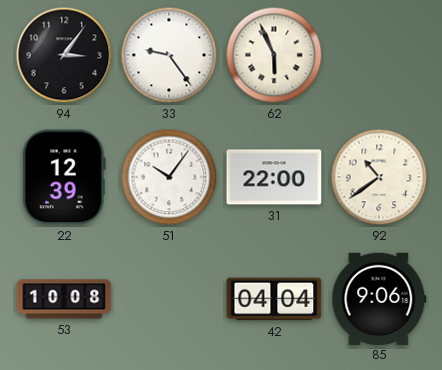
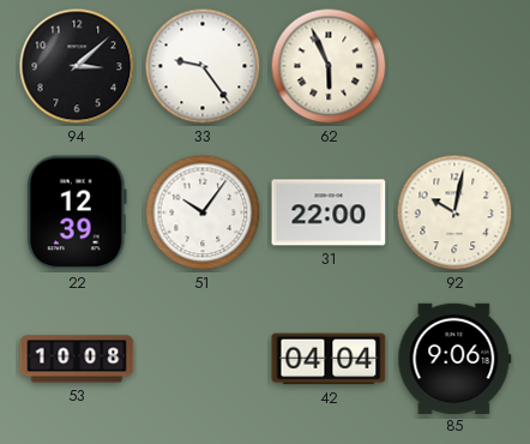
94: 3:06 -> 3:08 (77, 66)
92: 10:39 -> 10:02 (454, 212)
